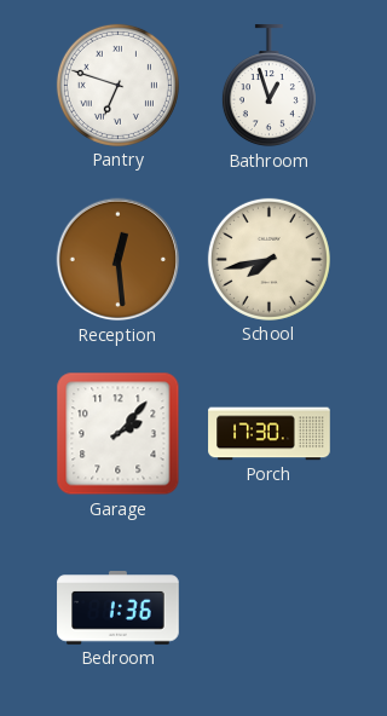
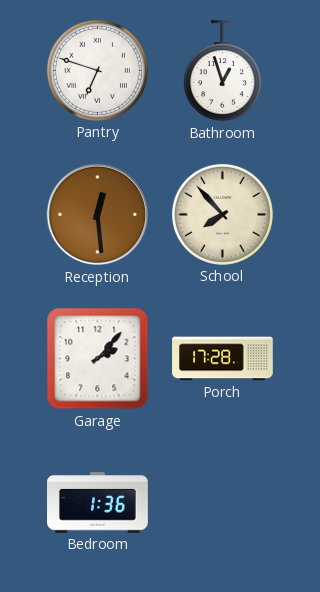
School: 7:43 -> 7:53 (222, 214)
Porch: 17:30 -> 17:28 (223, 359)
